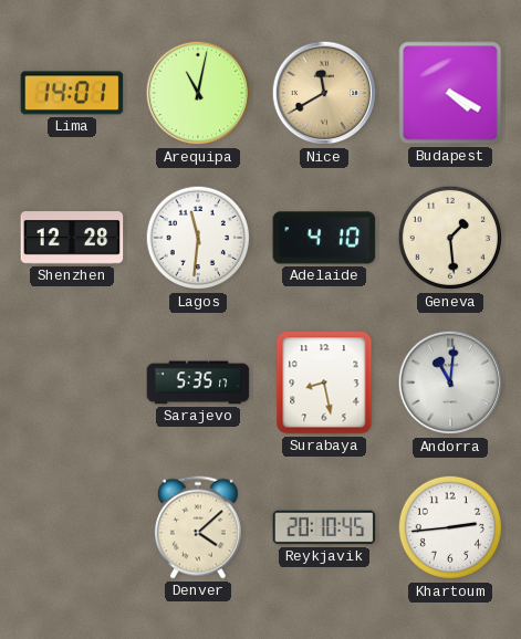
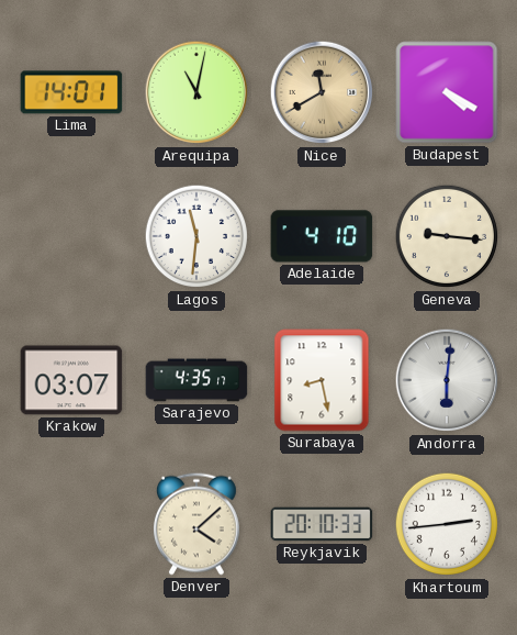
Shenzhen: 12:28 -> none (72, 238)
Geneva: 1:29 -> 9:16 (446, 236)
Krakow: none -> 03:07 (71, 380)
Sarajevo: 5:35 -> 4:35 (196, 380)
Andorra: 11:01 -> 6:01 (447, 380)
Reykjavik: 20:10:45 -> 20:10:33 (322, 524)
